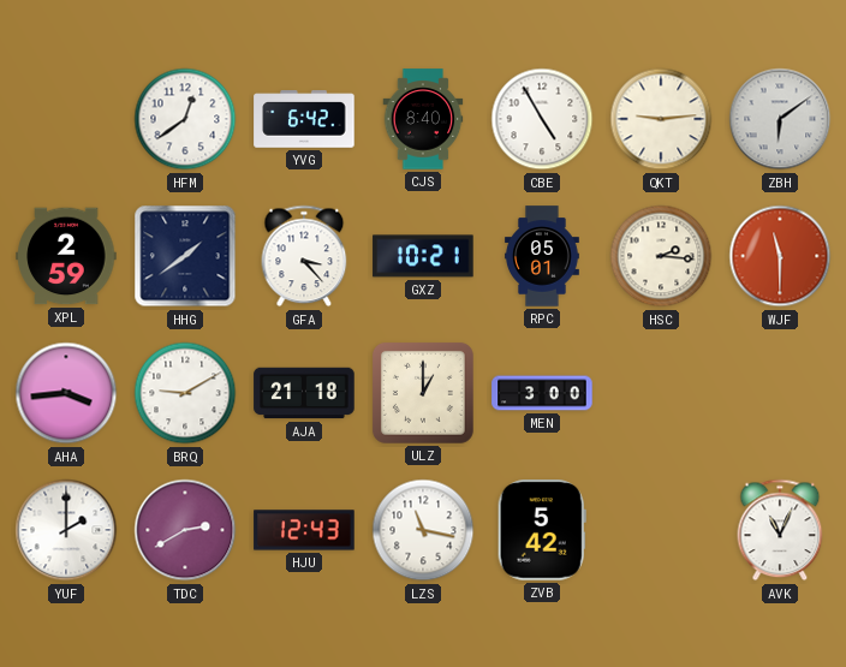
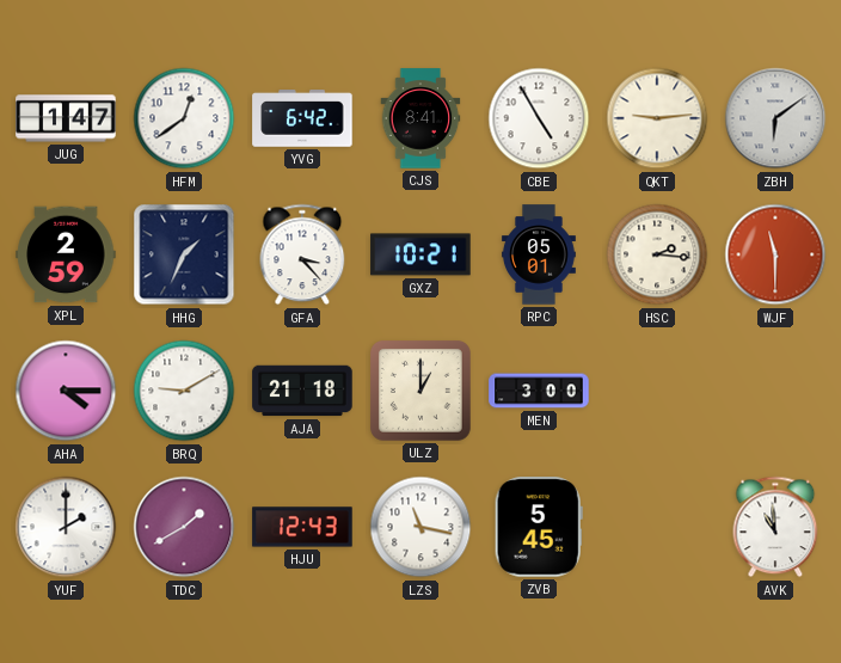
JUG: none -> 1:47 (66, 118)
CJS: 8:40 -> 8:41 (420, 118)
HHG: 1:39 -> 1:34 (184, 254)
AHA: 3:44 -> 4:15 (66, 391)
TDC: 2:40 -> 1:40 (184, 527)
ZVB: 5:42 -> 5:45 (539, 527)
AVK: 11:04 -> 10:59 (775, 527)
